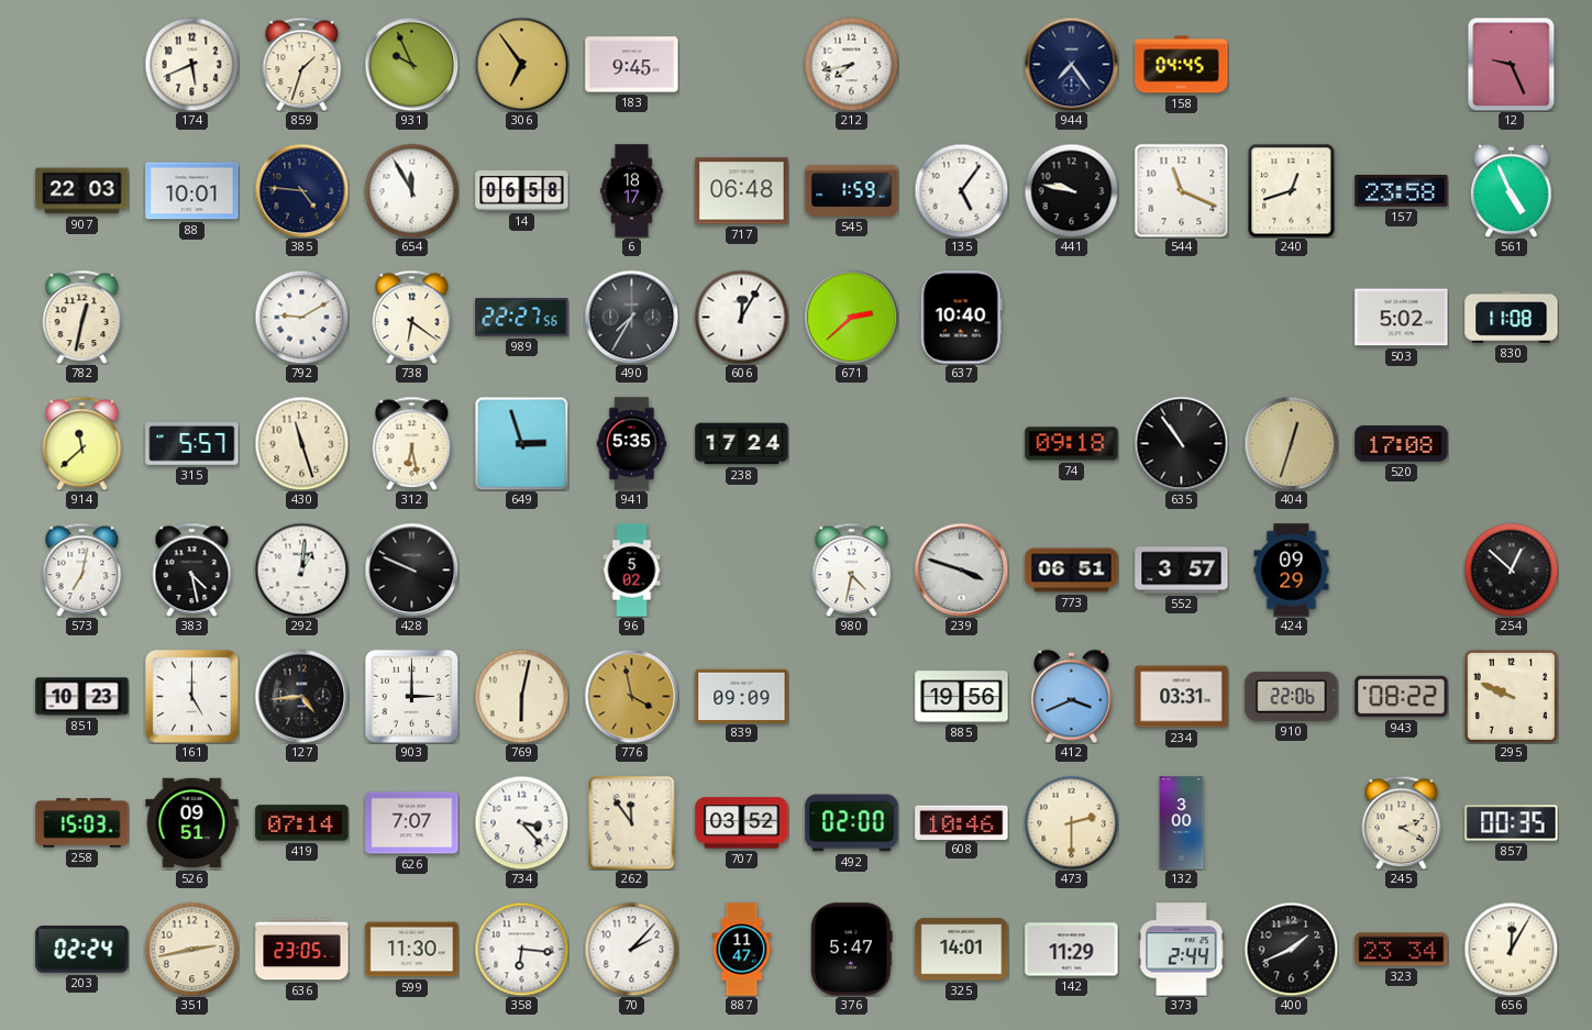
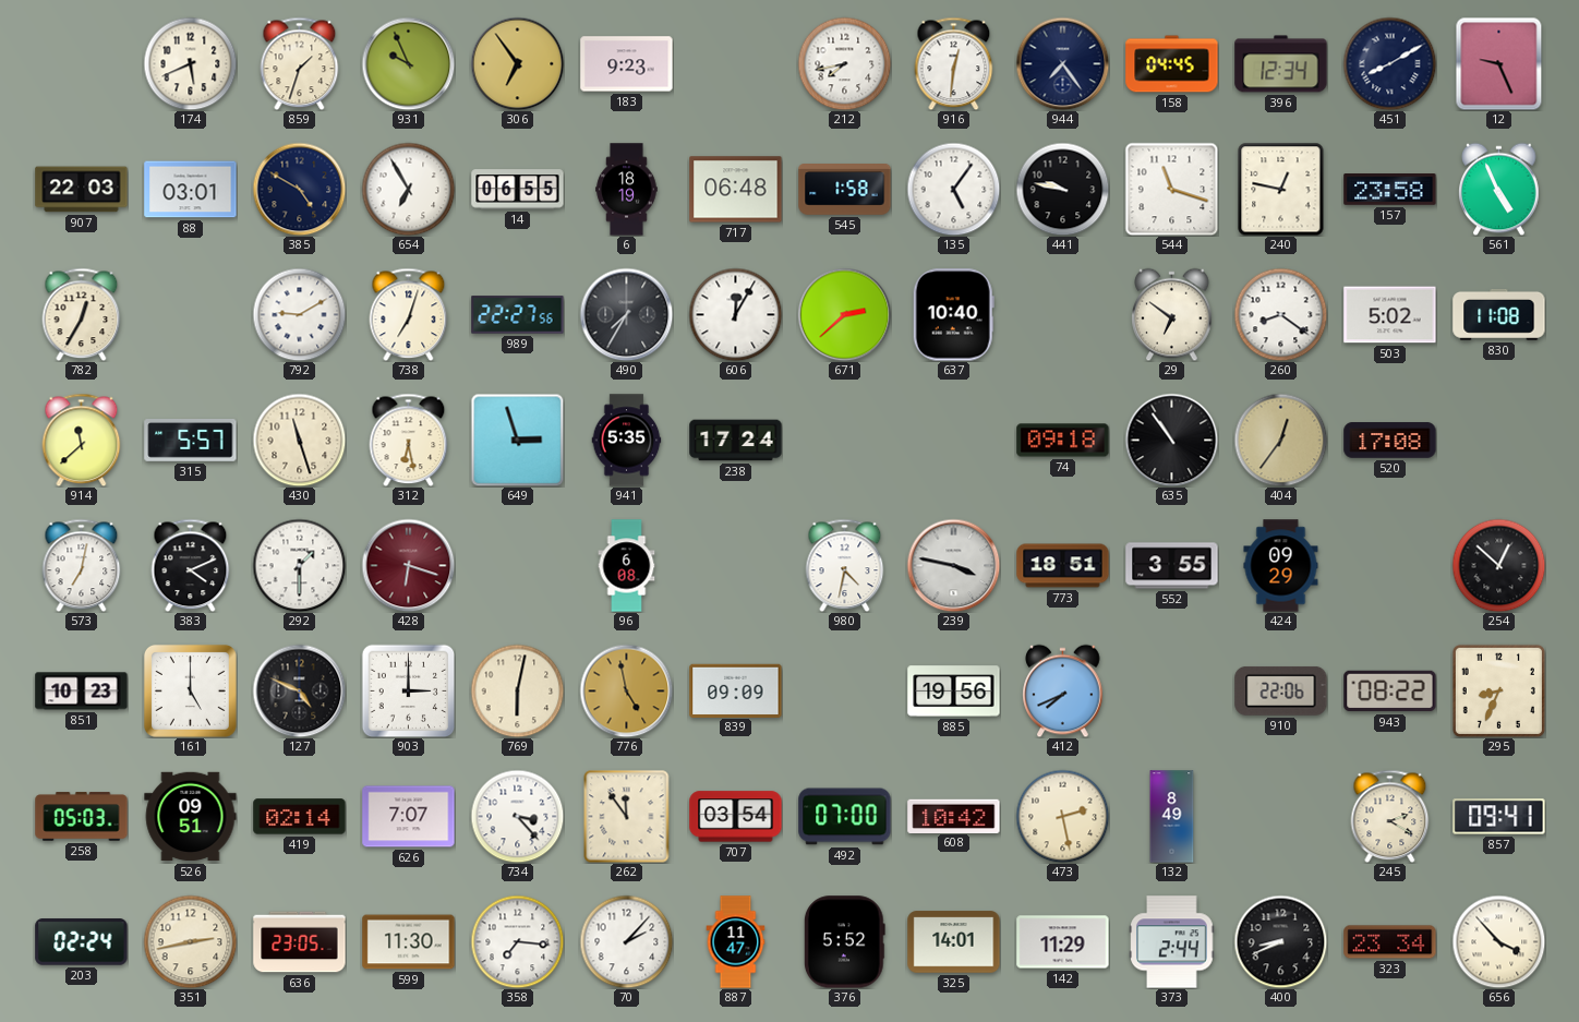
183: 9:45 -> 9:23 (627, 64)
916: none -> 12:31 (954, 63)
396: none -> 12:34 (1281, 64)
451: none -> 8:10 (1389, 63)
88: 10:01 -> 03:01 (191, 190)
385: 4:46 -> 4:50 (299, 189)
654: 11:55 -> 6:55 (408, 189)
14: 06:58 -> 06:55 (518, 190)
6: 18:17 -> 18:19 (627, 190)
545: 1:59 -> 1:58 (845, 190)
544: 11:19 -> 11:18 (1171, 189)
240: 12:42 -> 12:47 (1281, 189)
782: 12:32 -> 12:35 (82, 314)
738: 6:21 -> 7:03 (409, 314)
29: none -> 6:51 (1172, 314)
260: none -> 8:21 (1280, 314)
404: 12:33 -> 12:36 (1280, 440)
383: 4:28 -> 4:11 (191, 565)
292: 1:01 -> 1:30 (299, 565)
428: 9:49 -> 6:18 (408, 565)
428 dial: black -> burgundy (408, 565)
96: 5:02 -> 6:08 (627, 566)
239: 3:48 -> 3:47 (953, 565)
773: 06:51 -> 18:51 (1063, 566)
552: 3:57 -> 3:55 (1172, 566)
127: 4:44 -> 4:49 (299, 690)
776: 3:58 -> 4:58 (626, 690)
412: 3:41 -> 7:41 (1063, 690)
234: 03:31 -> none (1182, 697)
295: 9:49 -> 8:34 (1498, 690)
258: 15:03 -> 05:03 (82, 817)
419: 07:14 -> 02:14 (300, 817)
707: 03:52 -> 03:54 (736, 817)
492: 02:00 -> 07:00 (845, 817)
608: 10:46 -> 10:42 (954, 816)
473: 2:30 -> 2:28 (1062, 816)
132: 3:00 -> 8:49 (1172, 817)
857: 00:35 -> 09:41 (1499, 817)
358: 6:16 -> 7:16 (517, 941)
376: 5:47 -> 5:52 (844, 942)
400: 1:41 -> 8:41 (1280, 941)
656: 12:05 -> 3:53 (1498, 941)
